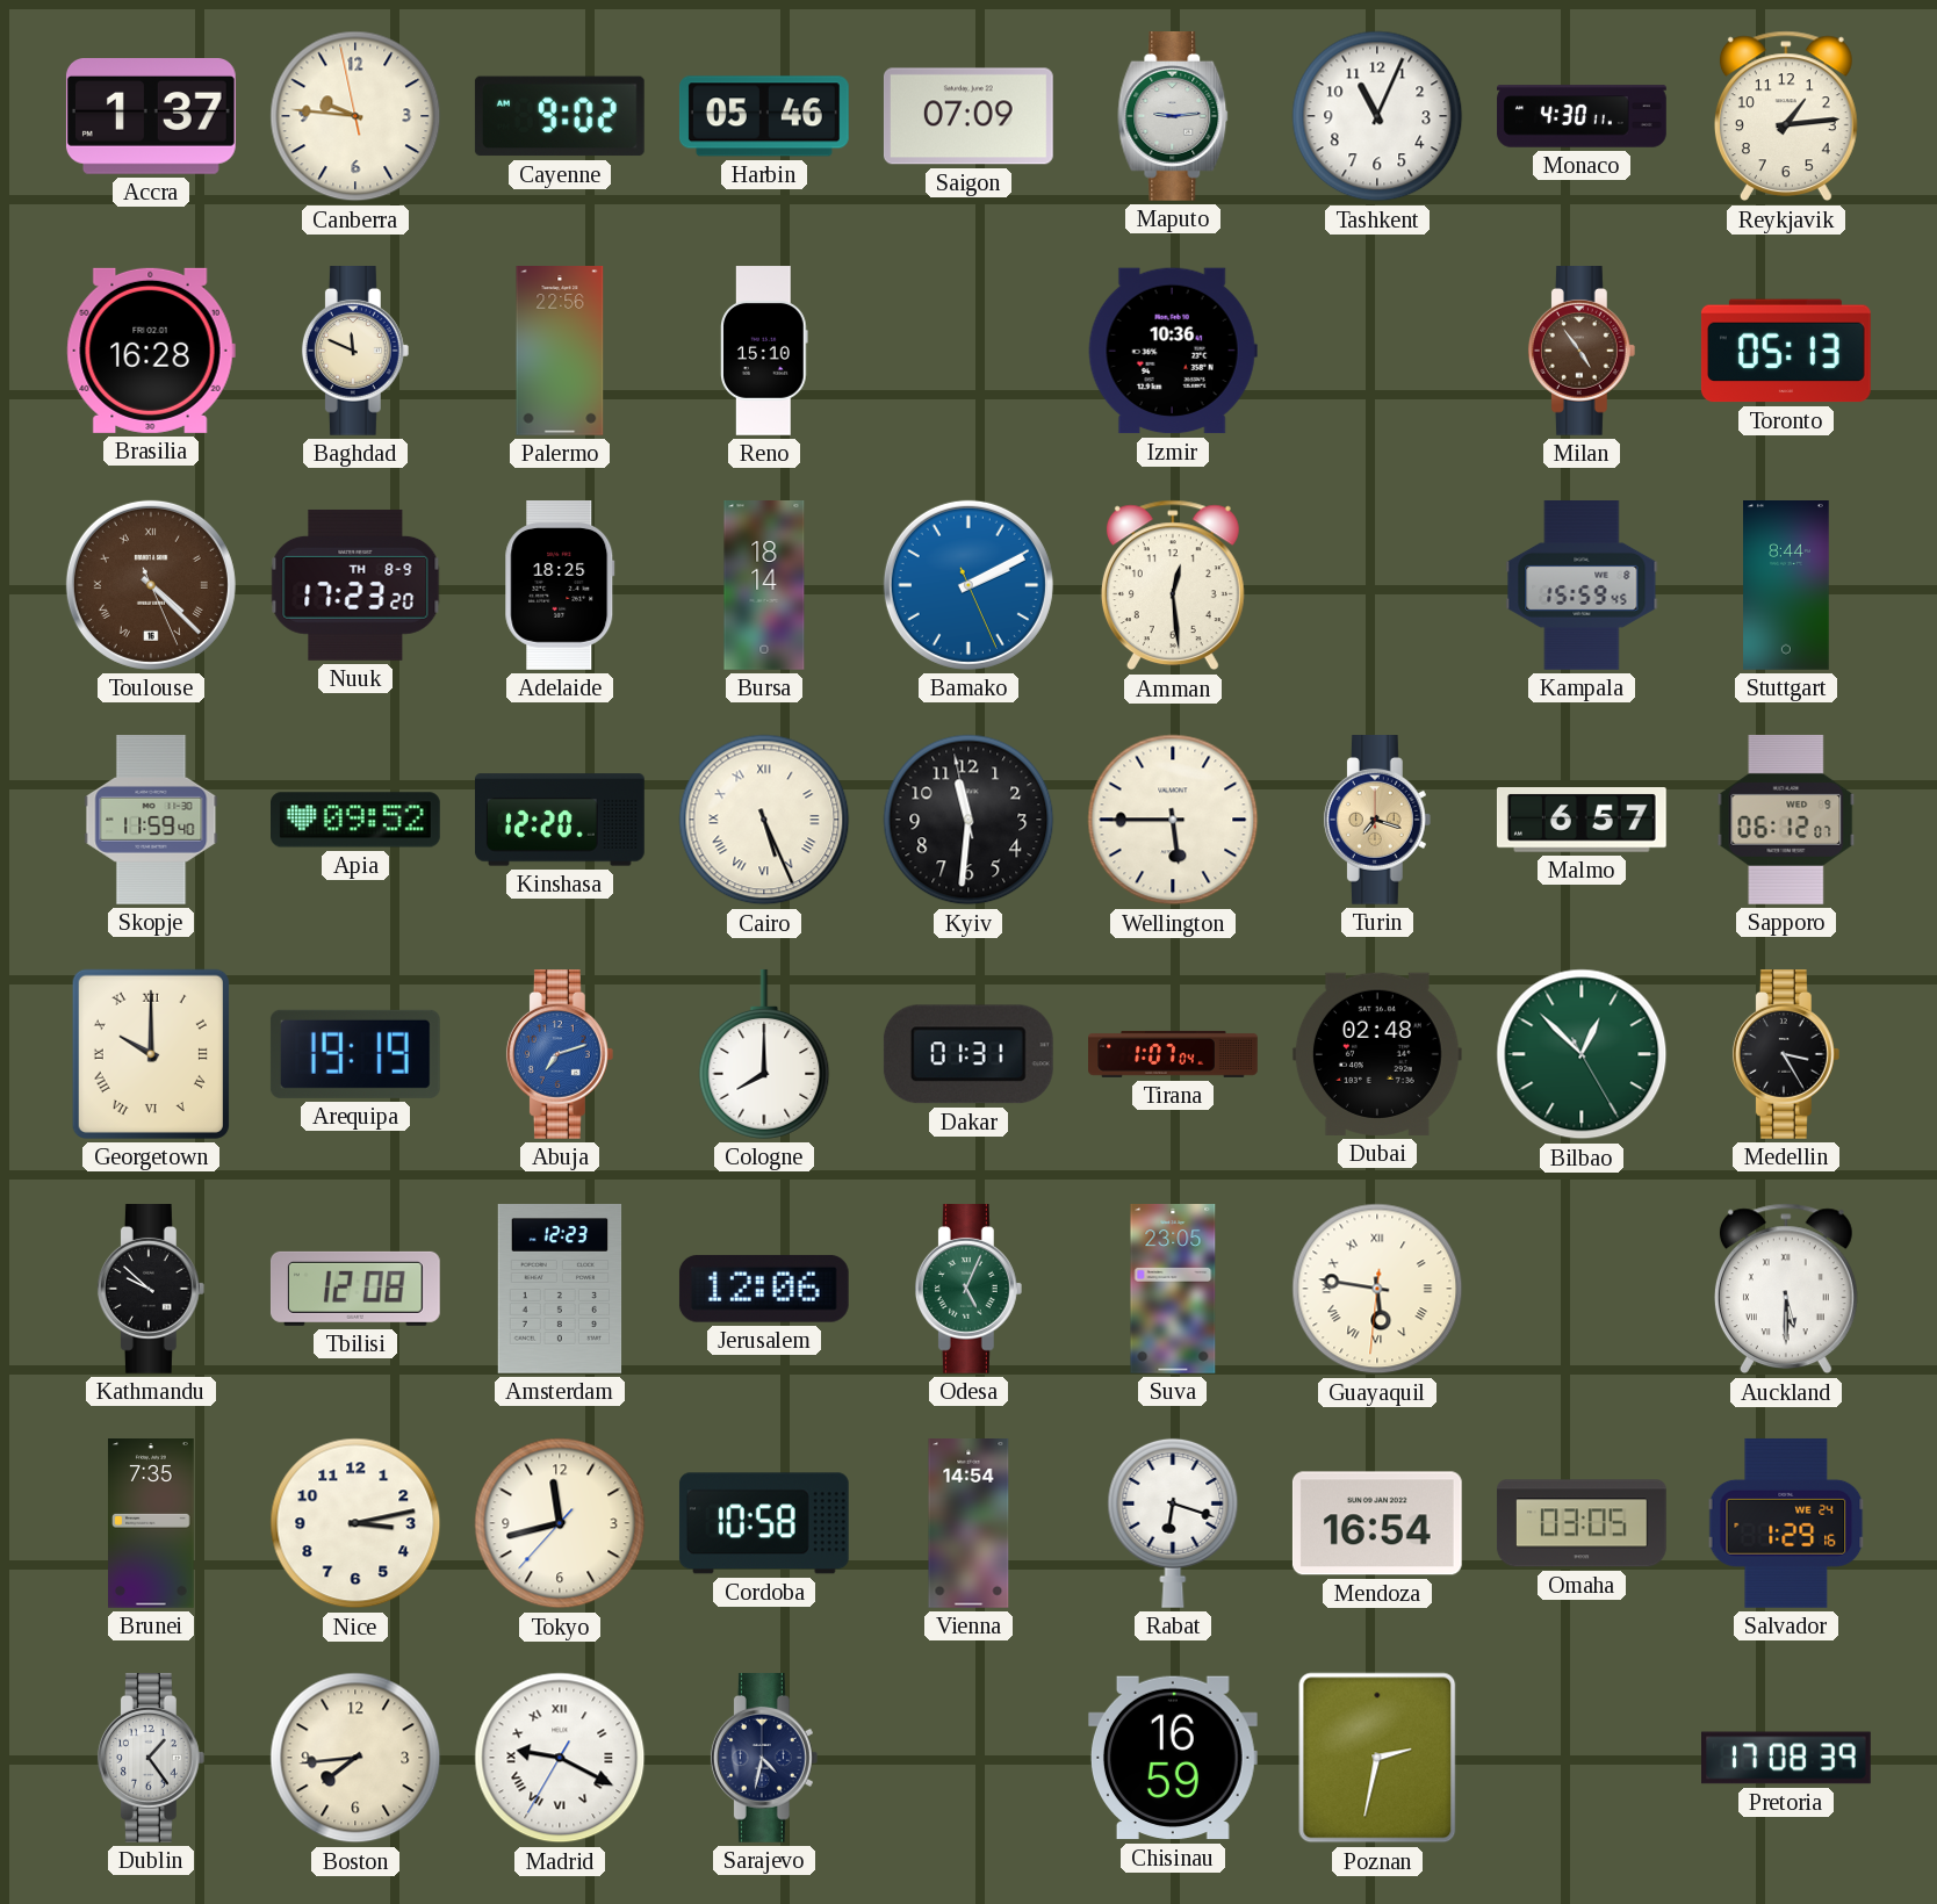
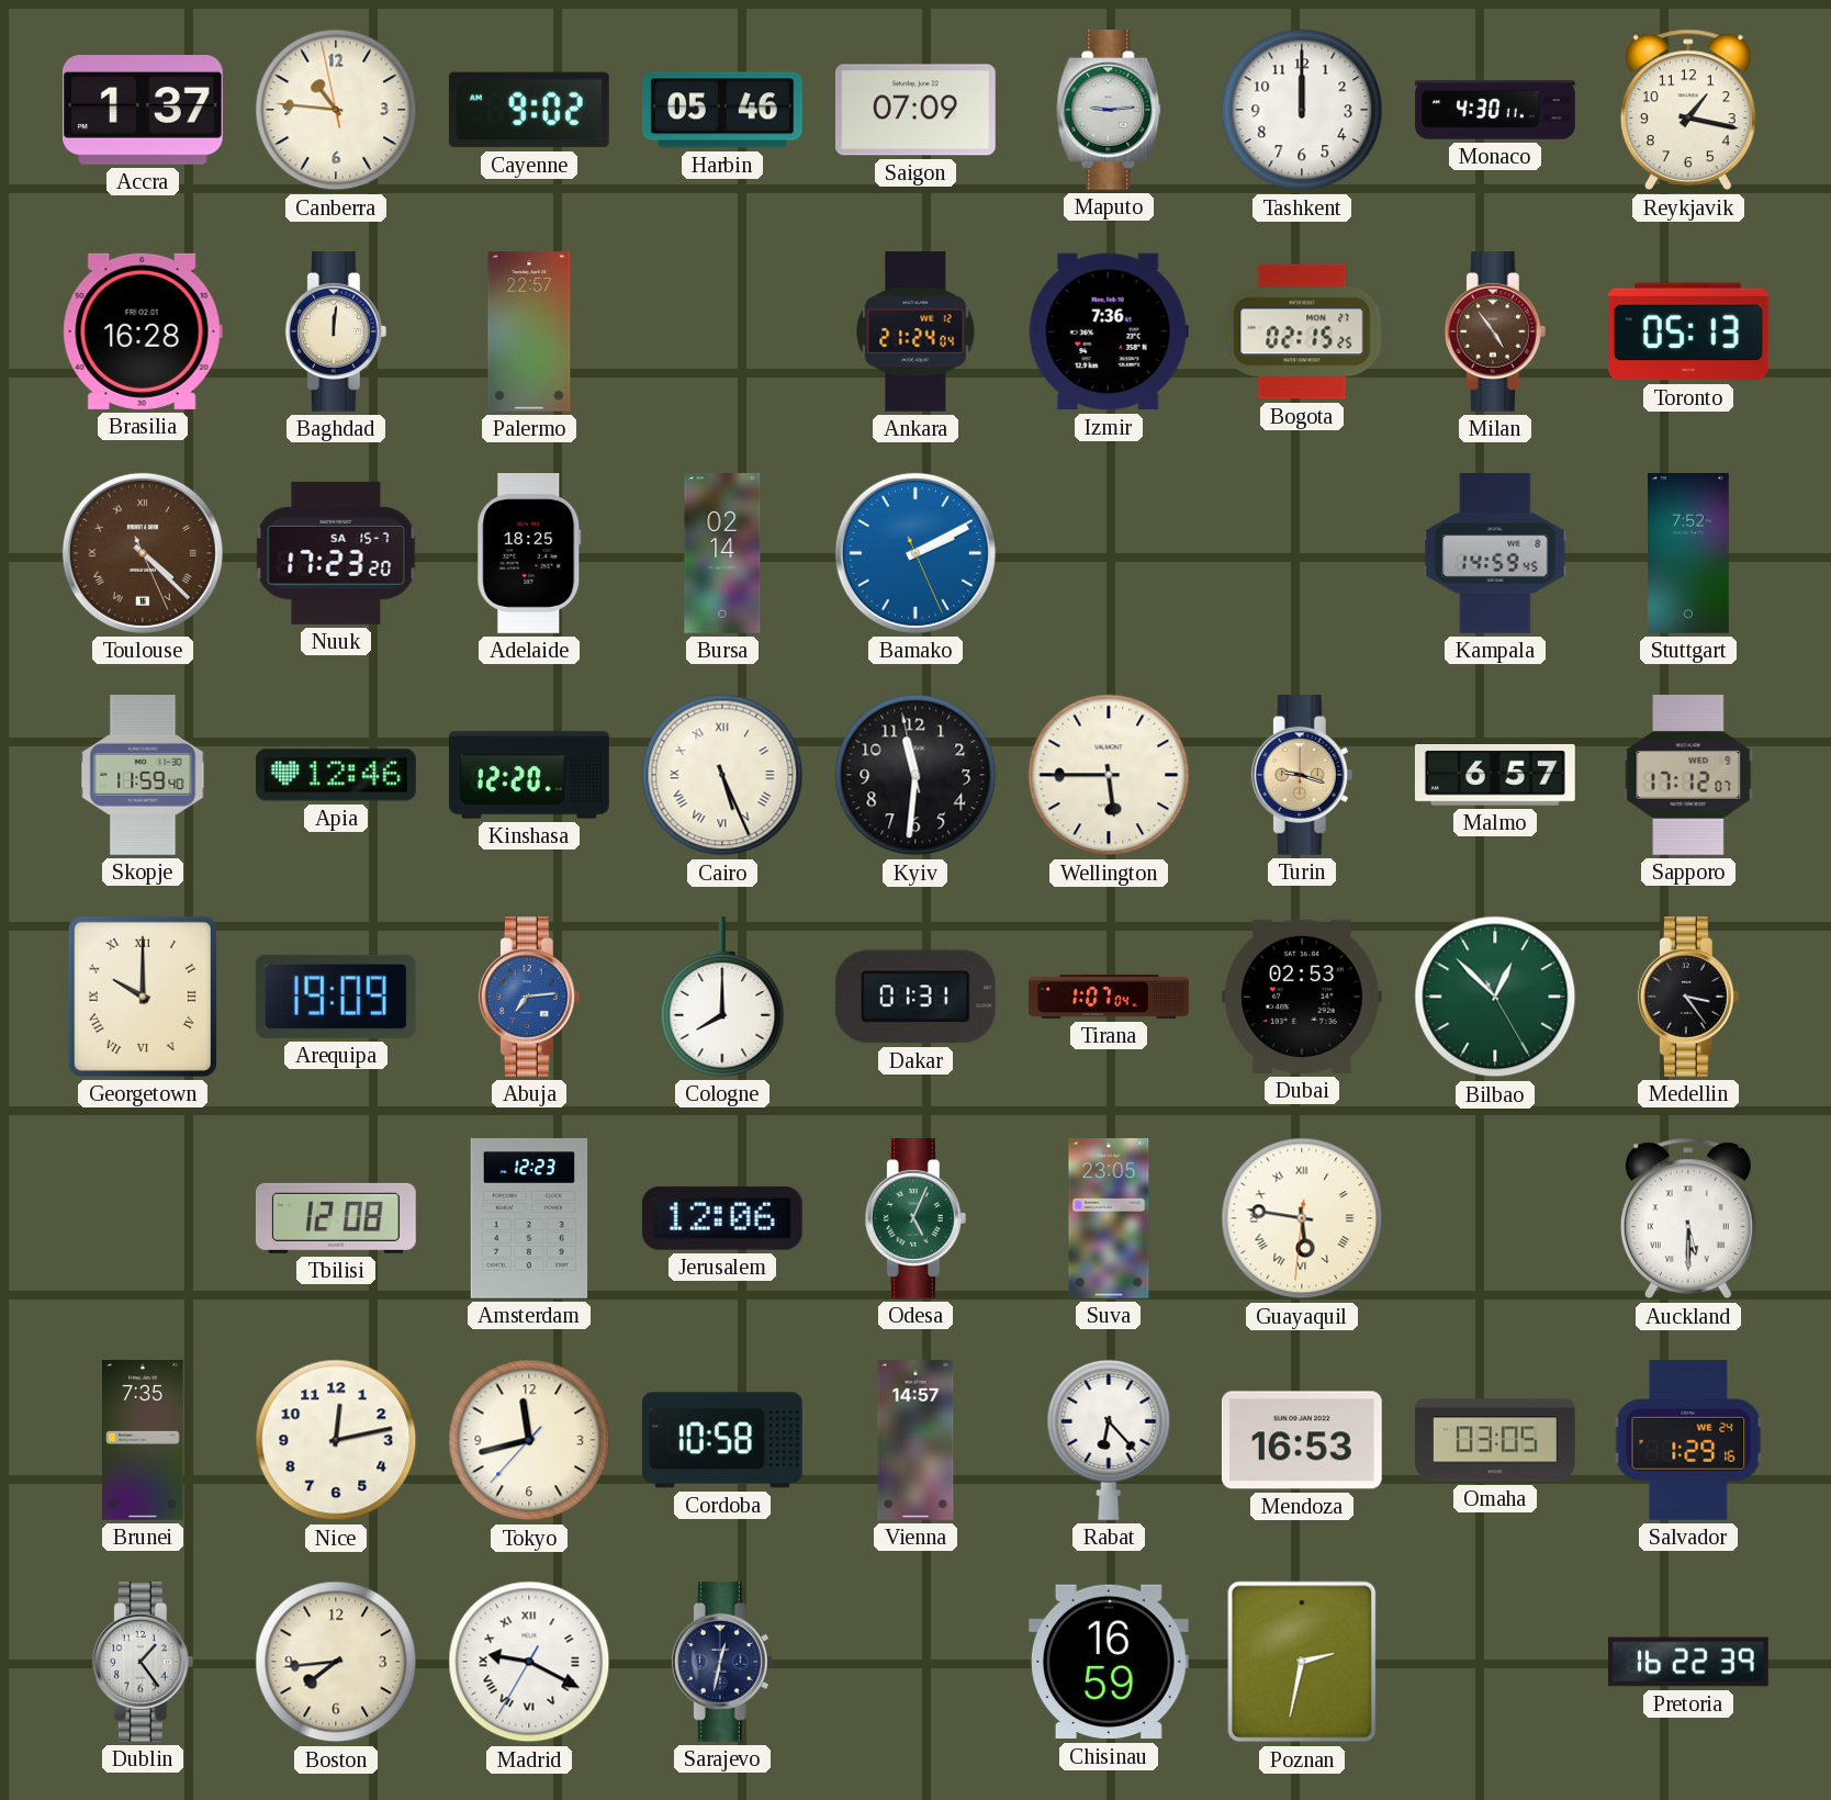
Canberra: 9:45 -> 10:45 (336, 110)
Tashkent: 11:04 -> 12:00 (1302, 110)
Reykjavik: 1:14 -> 1:17 (1688, 110)
Baghdad: 11:49 -> 12:01 (336, 333)
Palermo: 22:56 -> 22:57 (529, 333)
Reno: 15:10 -> none (765, 351)
Ankara: none -> 21:24 (915, 333)
Izmir: 10:36 -> 7:36 (1109, 331)
Bogota: none -> 02:15 (1302, 331)
Nuuk date: TH 8-9 -> SA 15-7 (336, 553)
Bursa: 18:14 -> 02:14 (722, 554)
Amman: 12:29 -> none (1173, 585)
Kampala: 15:59 -> 14:59 (1495, 554)
Stuttgart: 8:44 -> 7:52 (1689, 554)
Apia: 09:52 -> 12:46 (337, 775)
Turin: 7:18 -> 9:18 (1302, 776)
Sapporo: 06:12 -> 17:12 (1688, 775)
Arequipa: 19:19 -> 19:09 (336, 997)
Abuja: 7:12 -> 7:14 (529, 998)
Dubai: 02:48 -> 02:53 (1302, 997)
Medellin: 3:25 -> 3:24 (1688, 998)
Kathmandu: 9:52 -> none (151, 1290)
Nice: 3:13 -> 12:13 (336, 1440)
Vienna: 14:54 -> 14:57 (915, 1441)
Rabat: 6:18 -> 6:23 (1109, 1440)
Mendoza: 16:54 -> 16:53 (1302, 1440)
Sarajevo: 4:32 -> 12:32 (722, 1663)
Pretoria: 17:08 -> 16:22 (1689, 1662)
